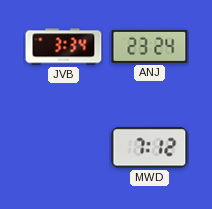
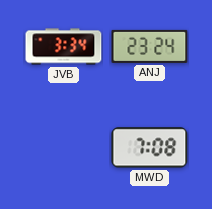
MWD: 7:12 -> 7:08 (150, 148)
